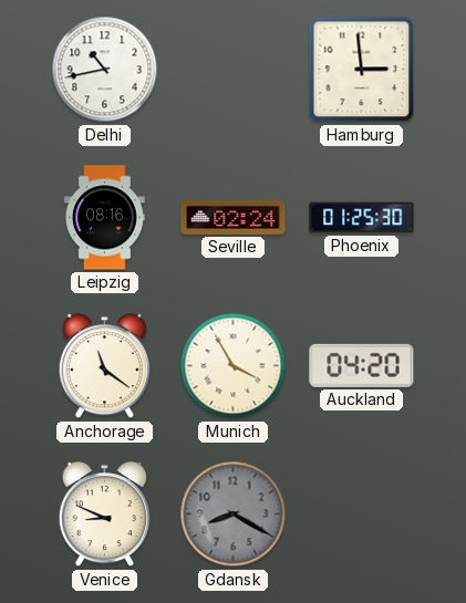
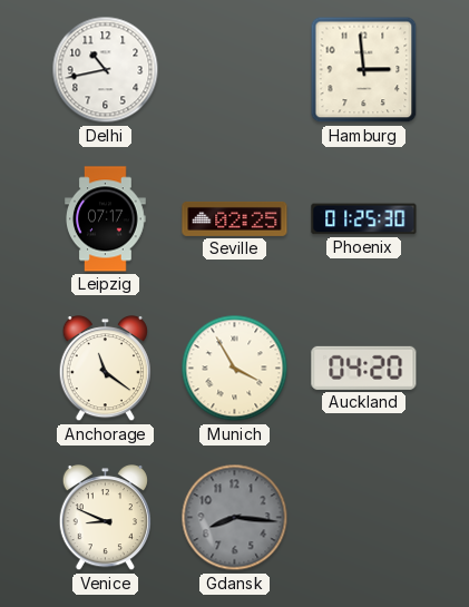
Leipzig: 08:16 -> 07:17 (106, 219)
Seville: 02:24 -> 02:25 (235, 218)
Gdansk: 8:20 -> 8:16 (235, 518)
